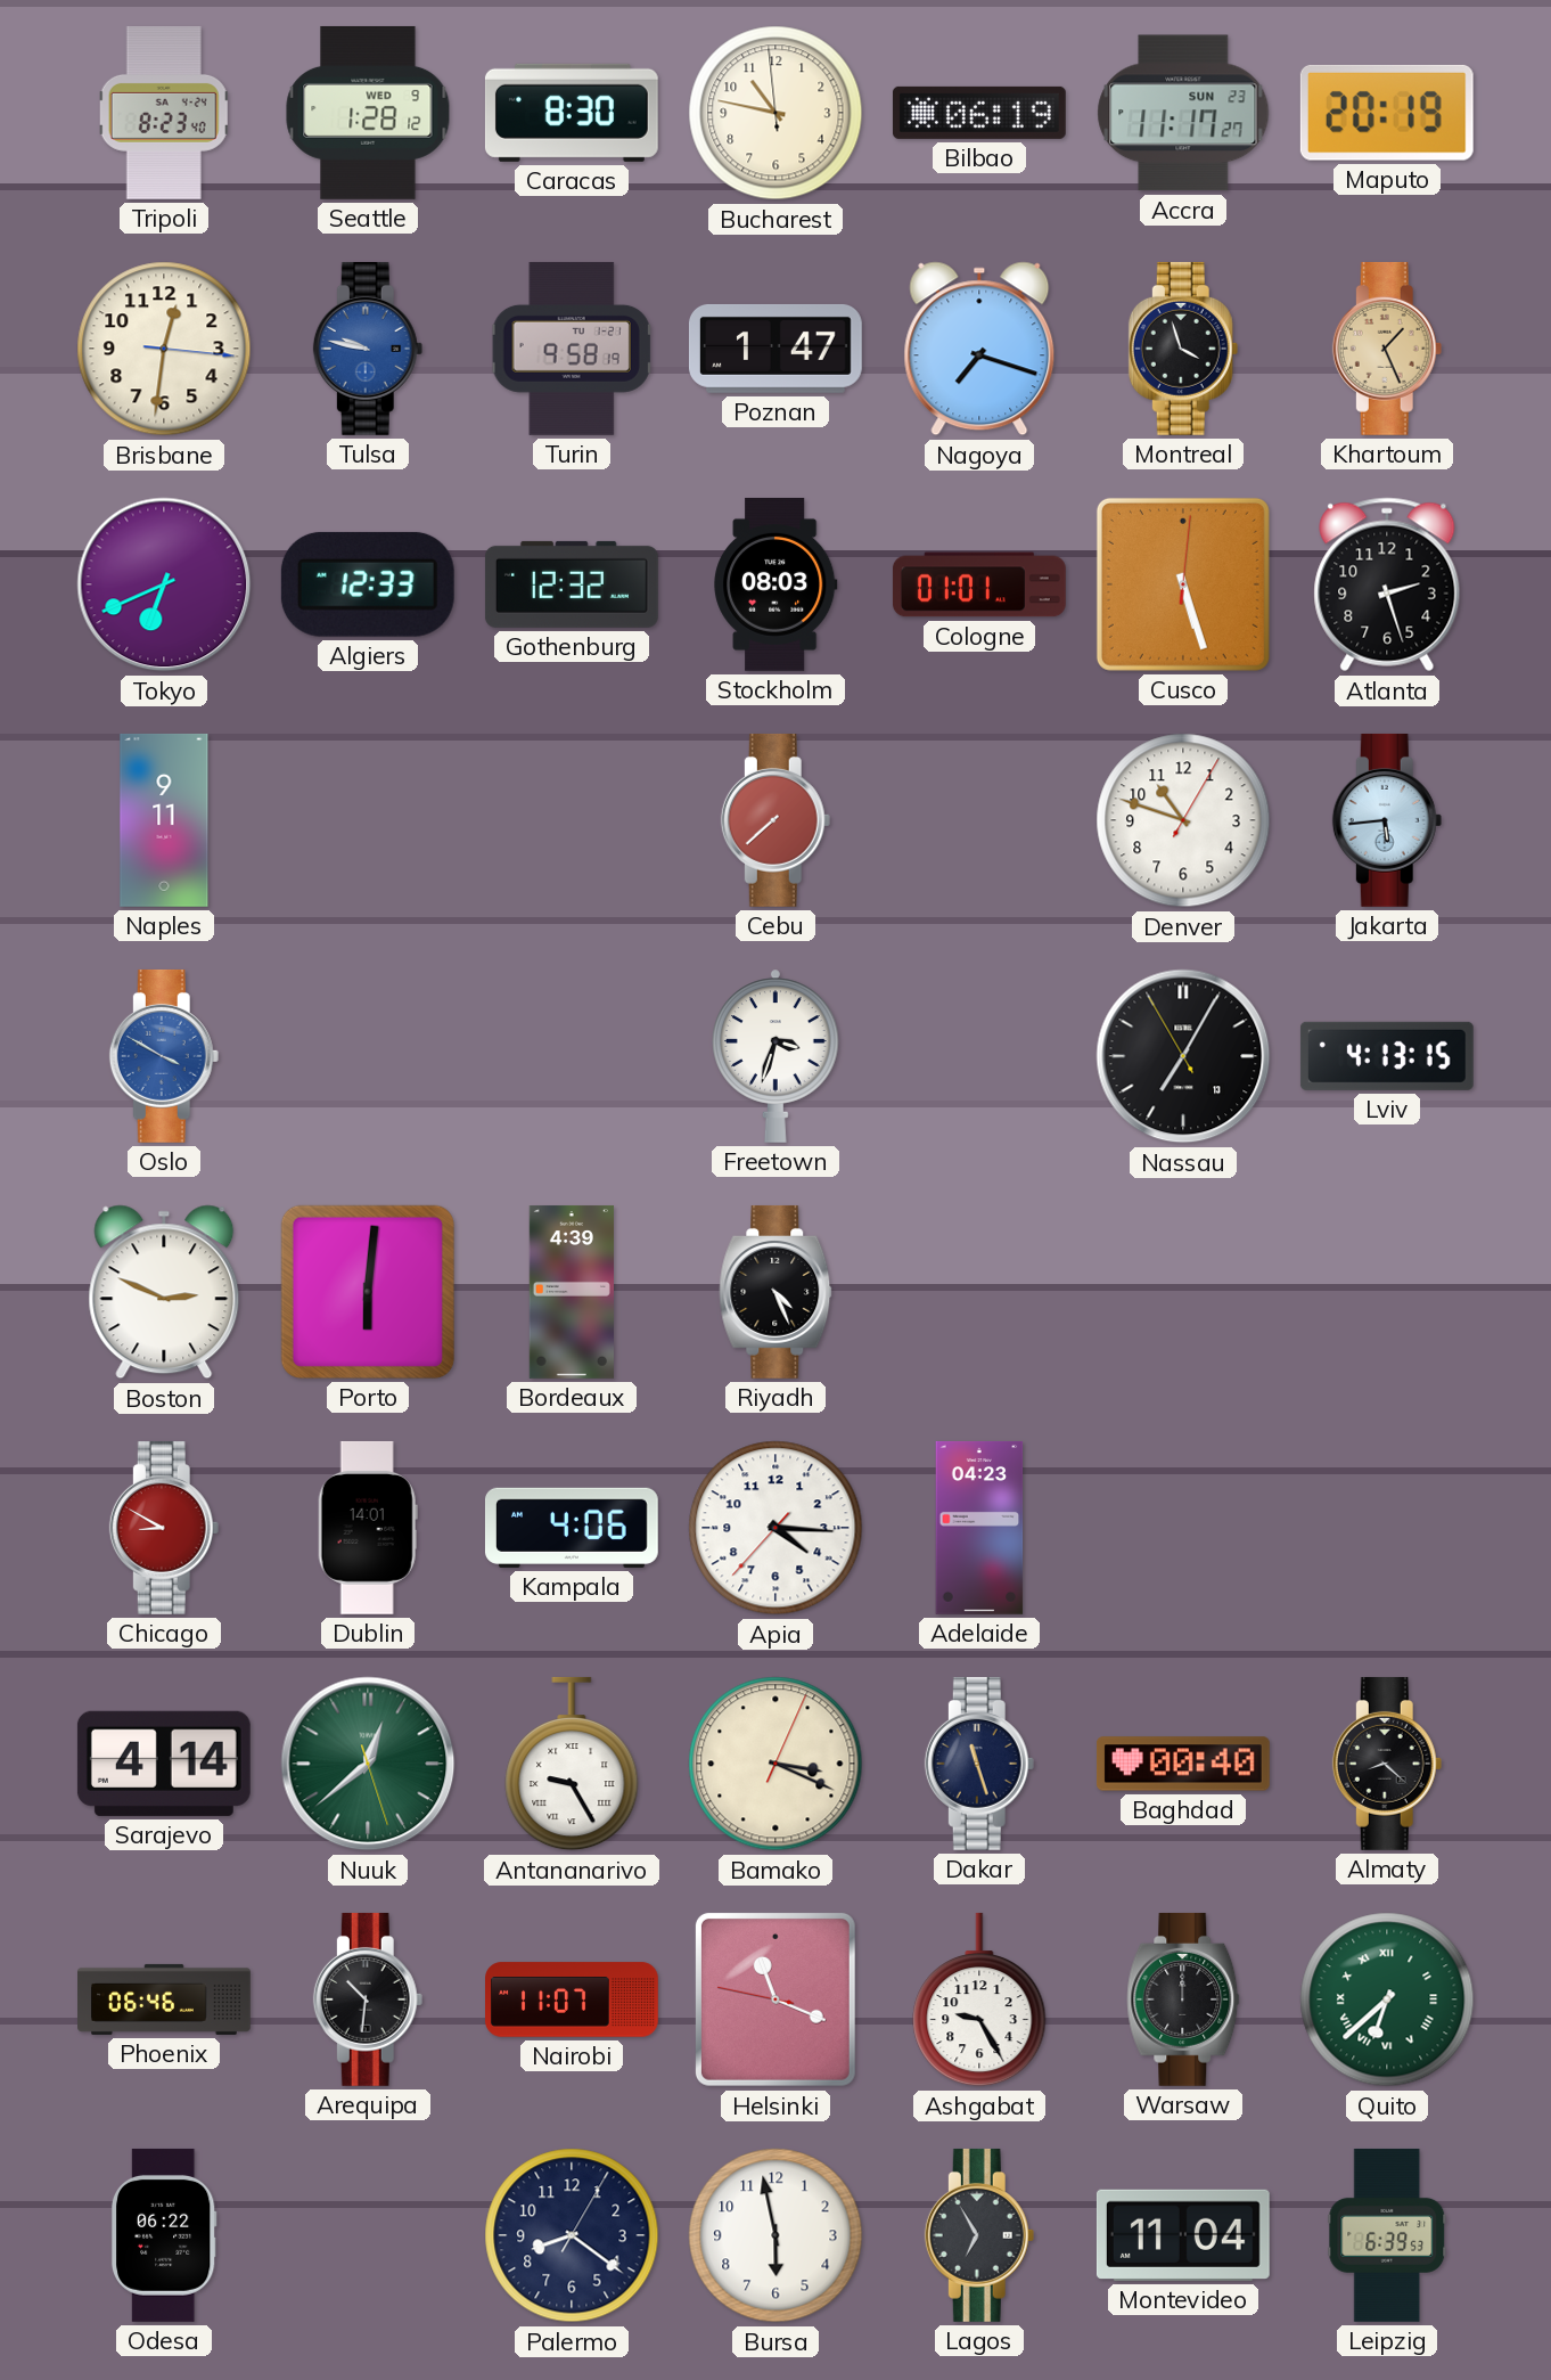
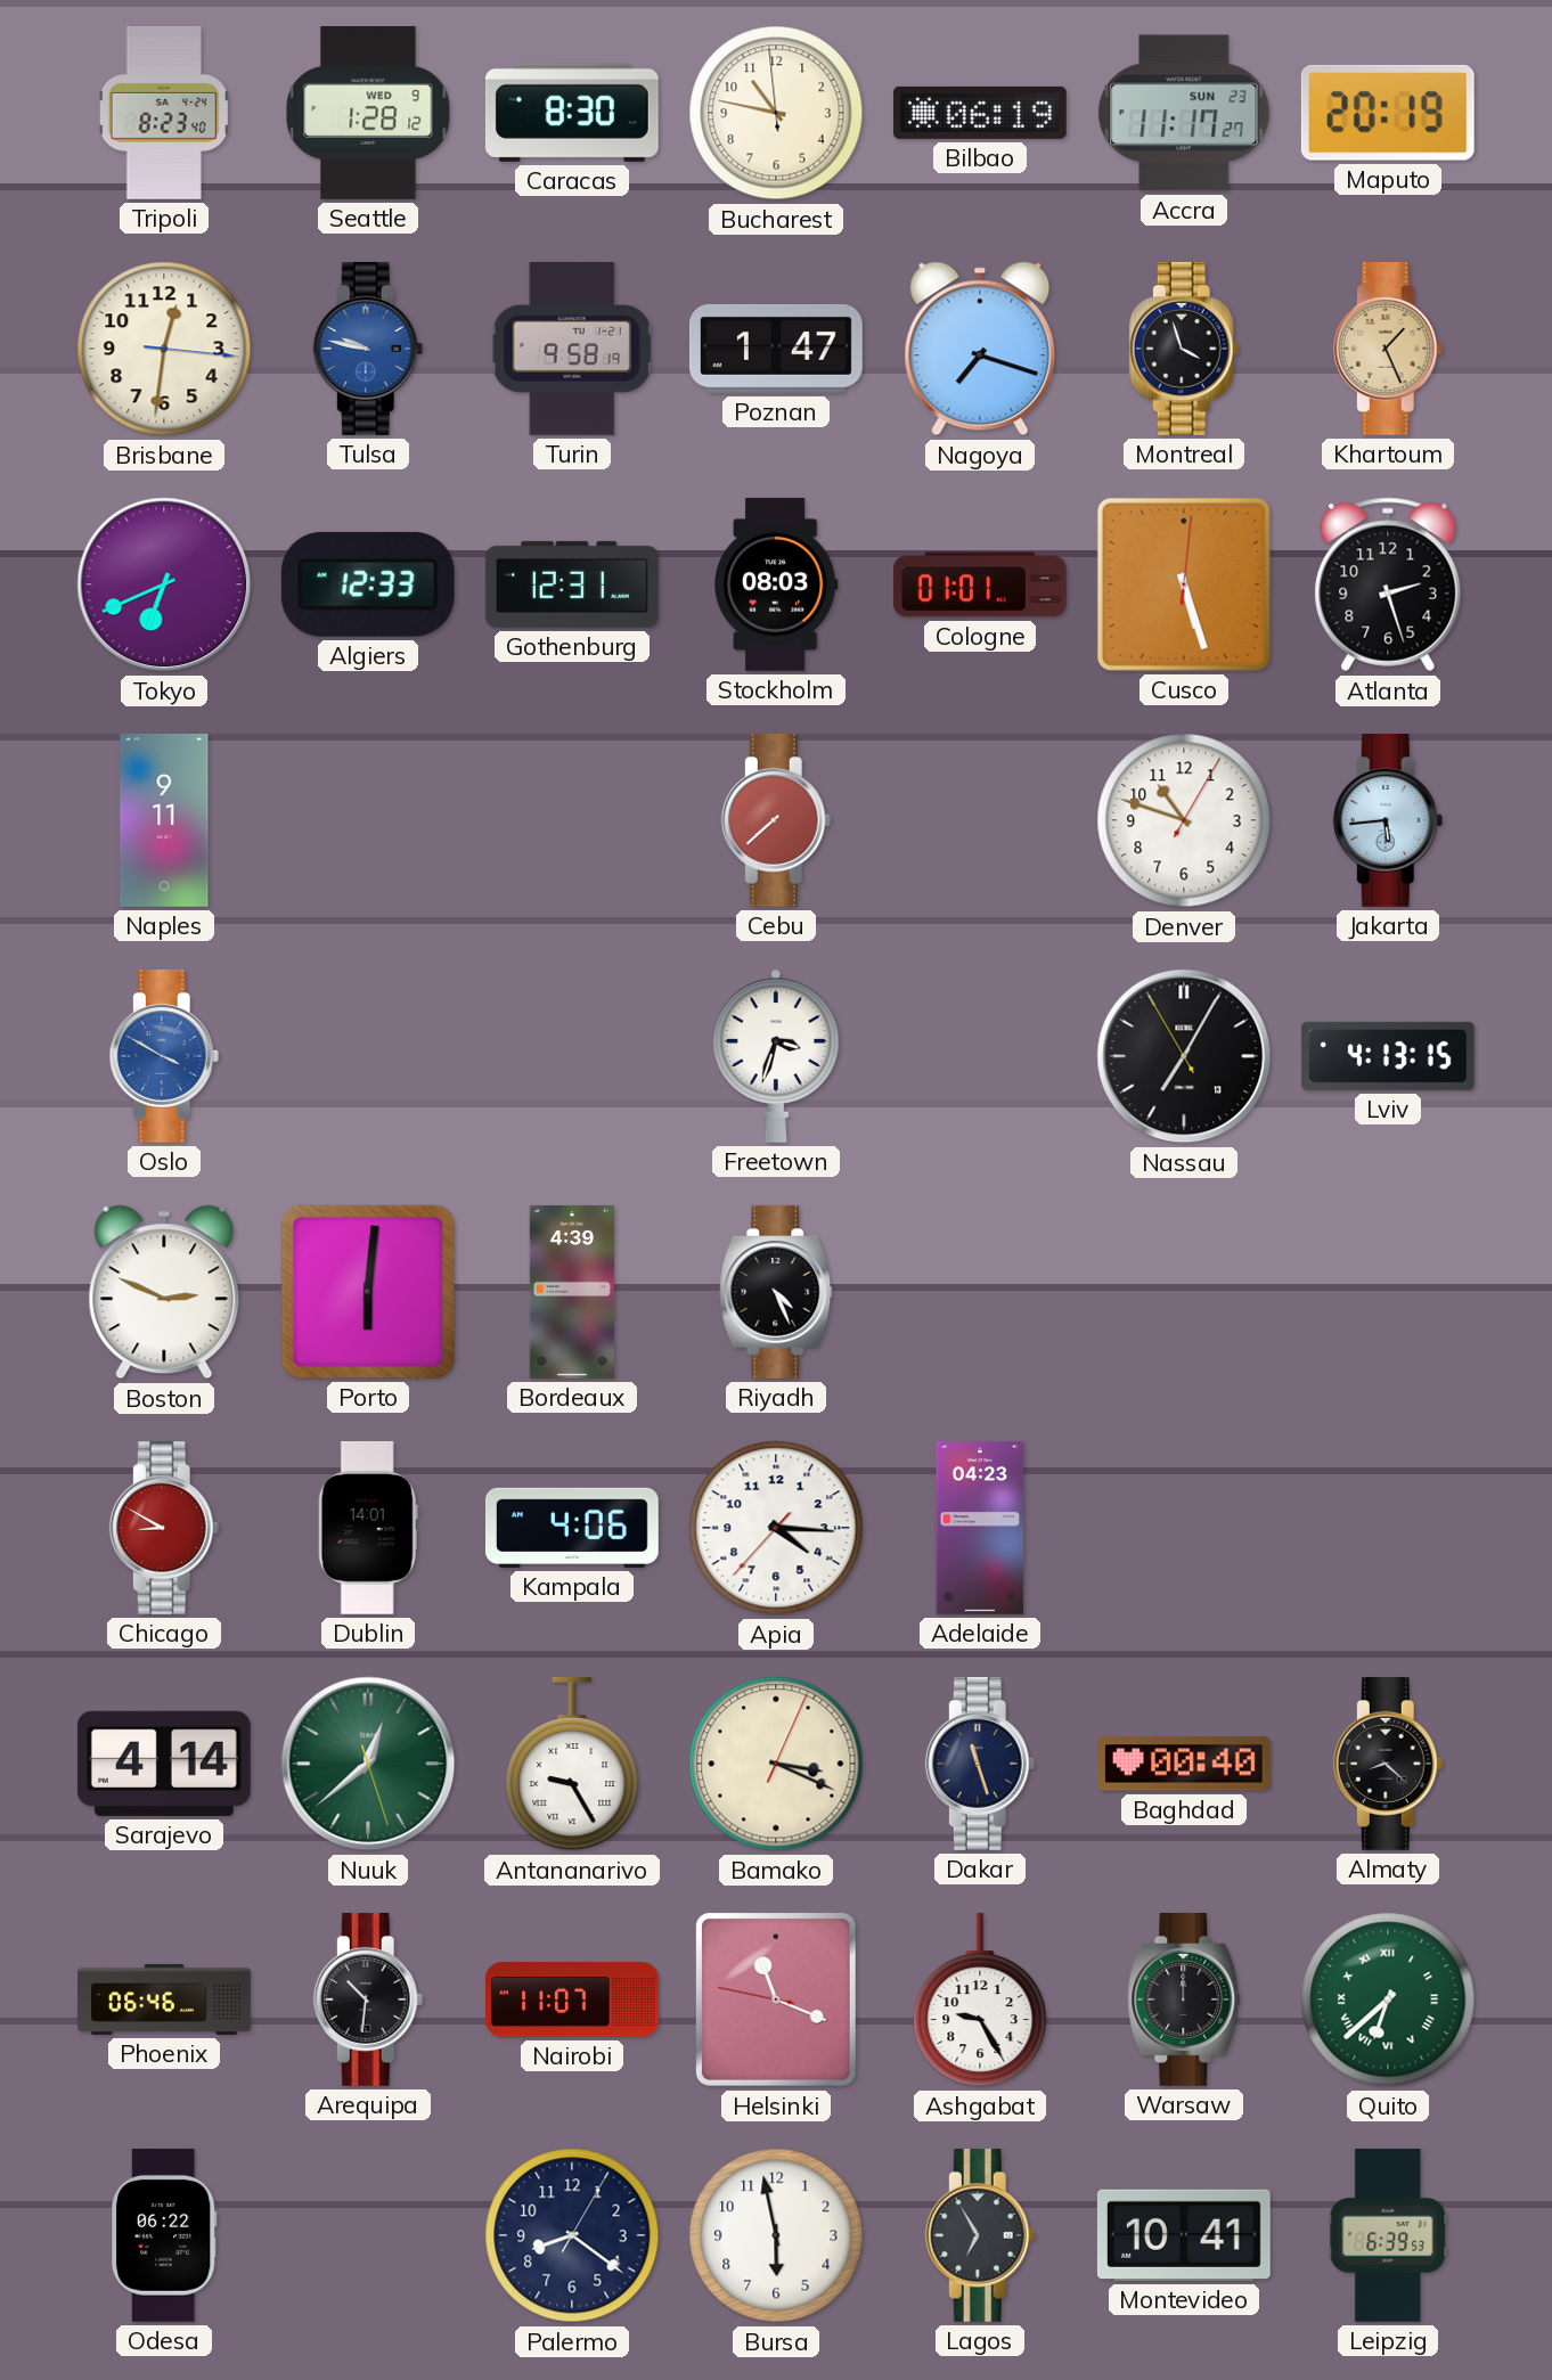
Gothenburg: 12:32 -> 12:31 (572, 584)
Montevideo: 11:04 -> 10:41 (1184, 2235)
